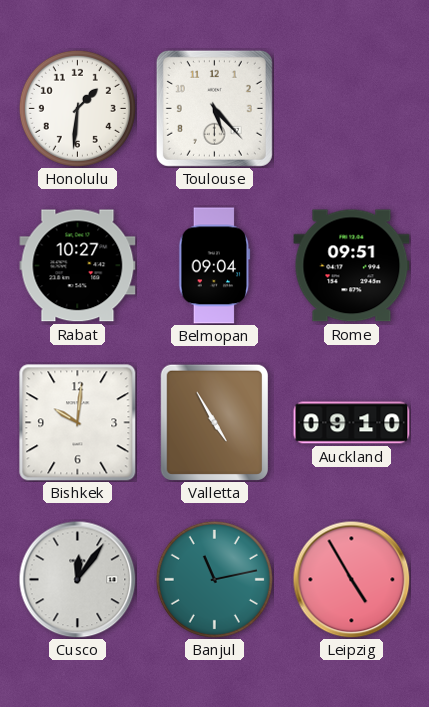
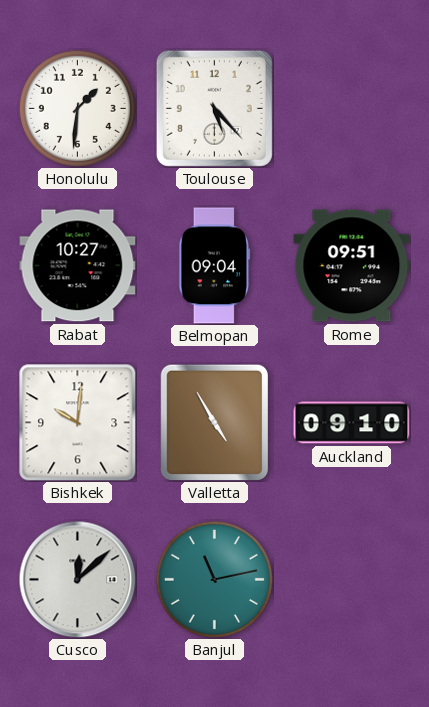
Cusco: 12:06 -> 12:08 (77, 579)
Leipzig: 4:55 -> none (351, 579)
